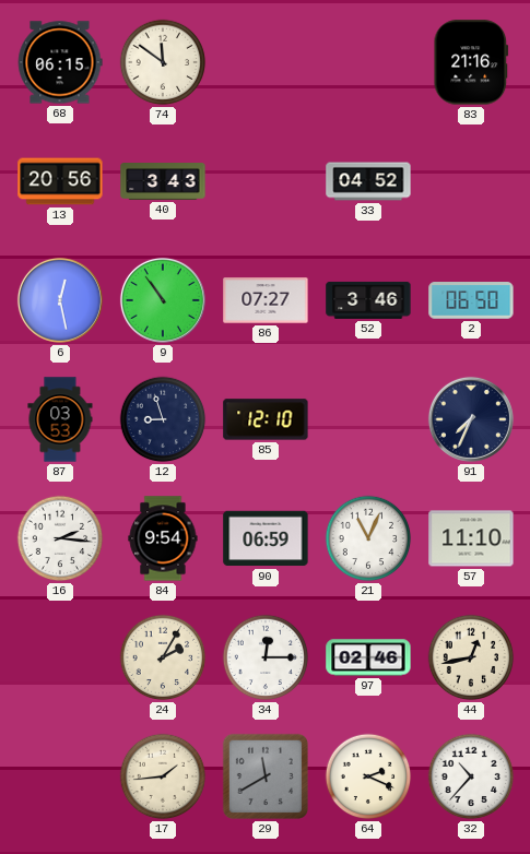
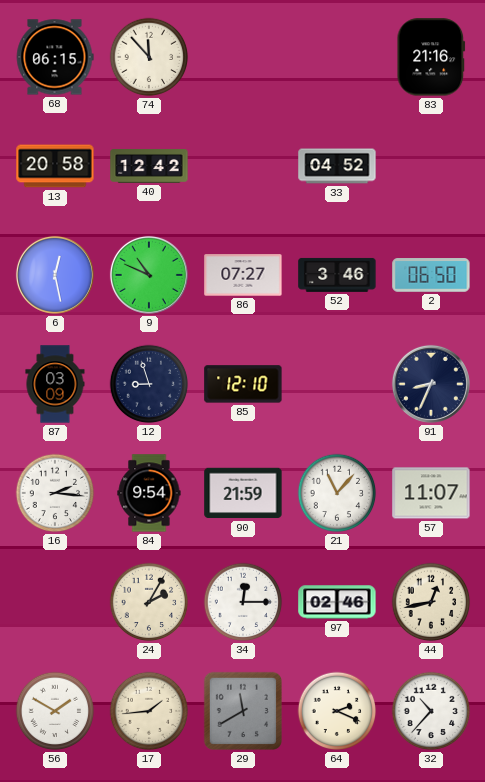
74: 11:51 -> 11:53 (149, 57)
13: 20:56 -> 20:58 (55, 166)
40: 3:43 -> 12:42 (149, 167)
9: 10:54 -> 10:49 (149, 275)
87: 03:53 -> 03:09 (55, 384)
91: 7:34 -> 8:34 (431, 384)
90: 06:59 -> 21:59 (243, 493)
21: 11:04 -> 11:07 (337, 493)
57: 11:10 -> 11:07 (431, 493)
56: none -> 1:50 (55, 711)
